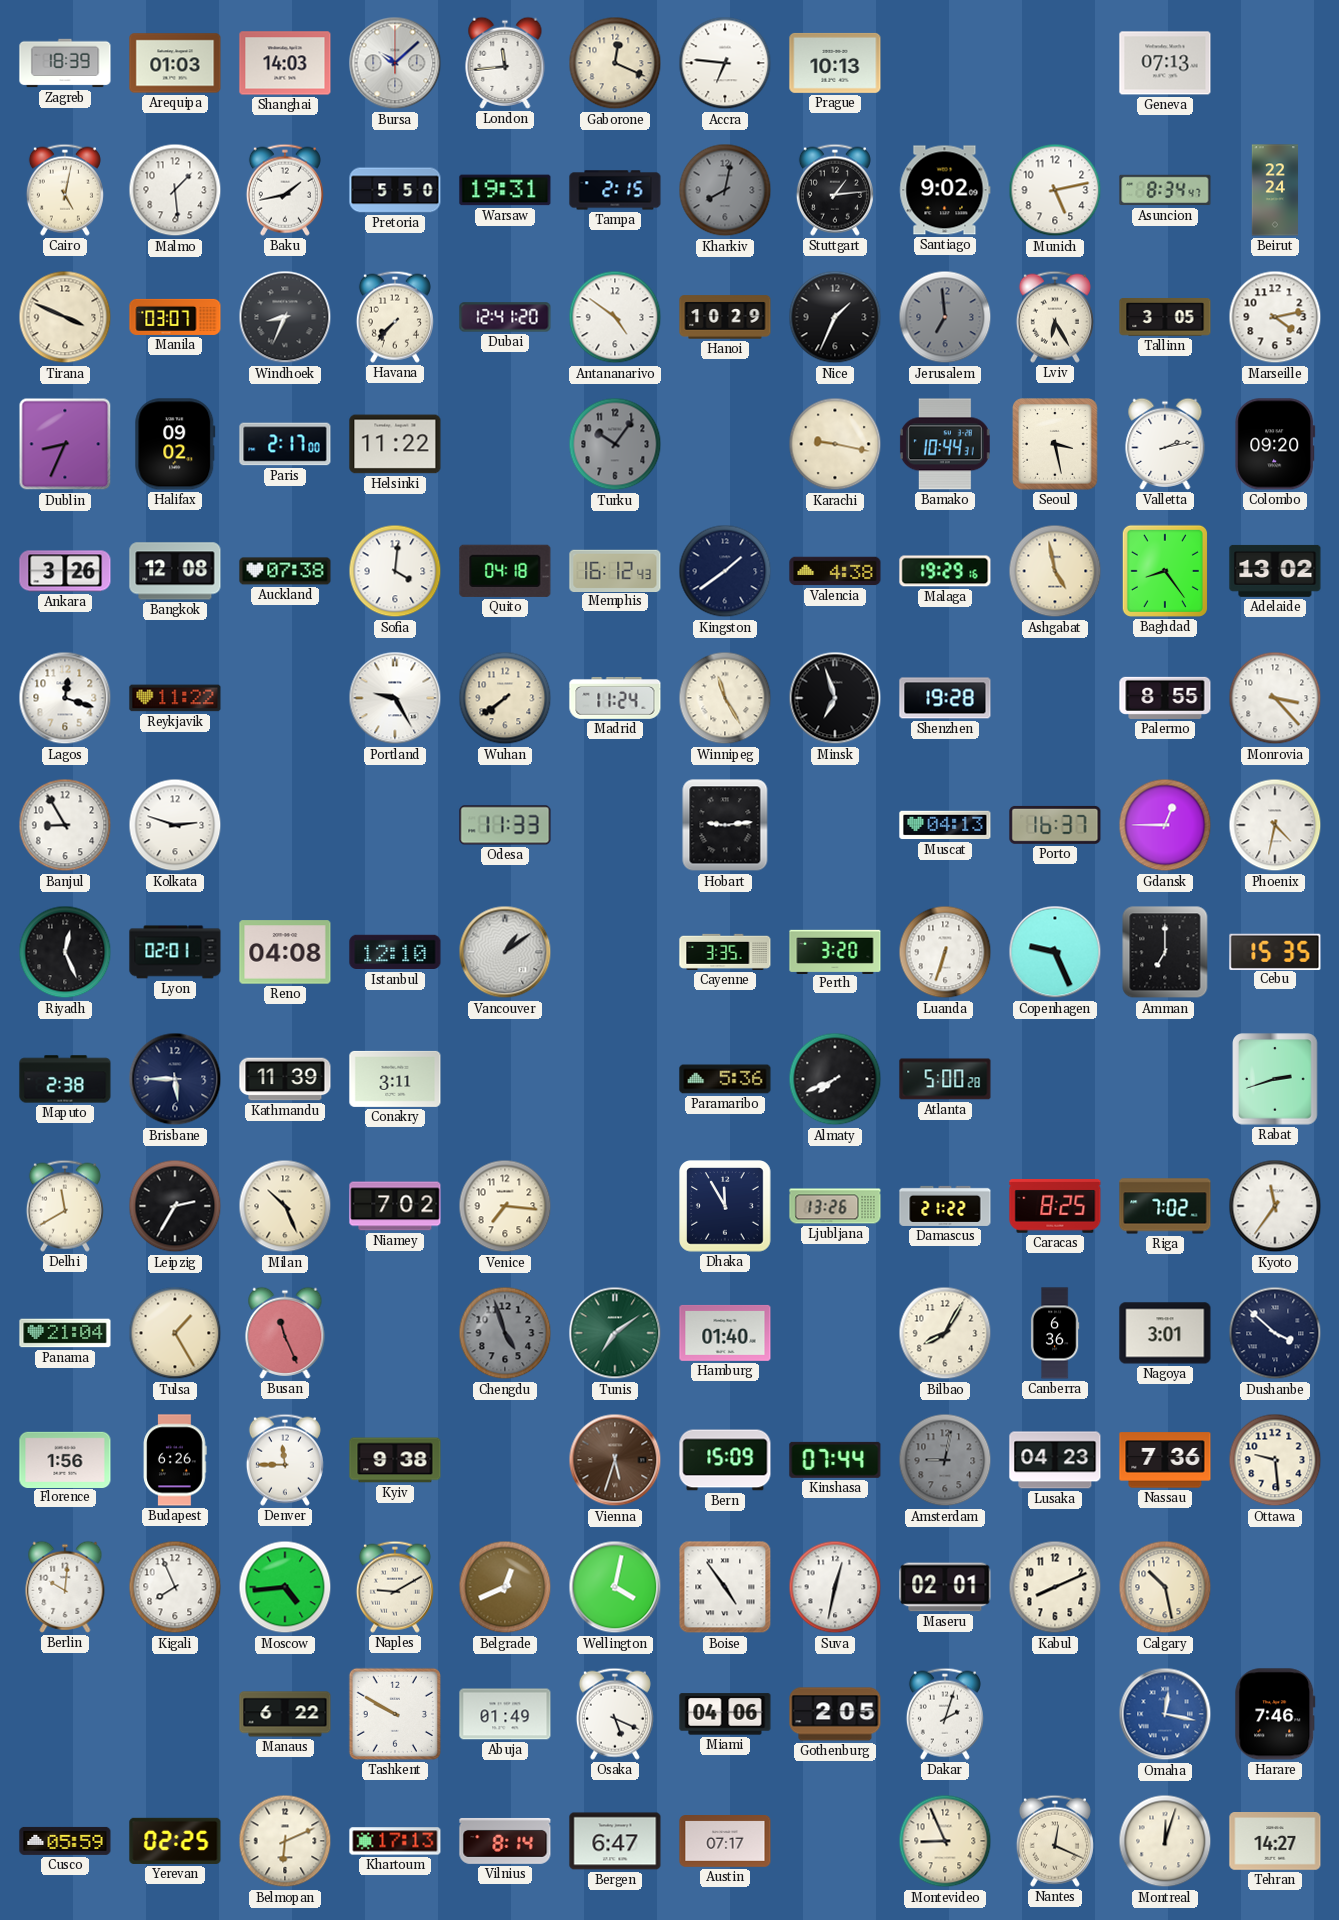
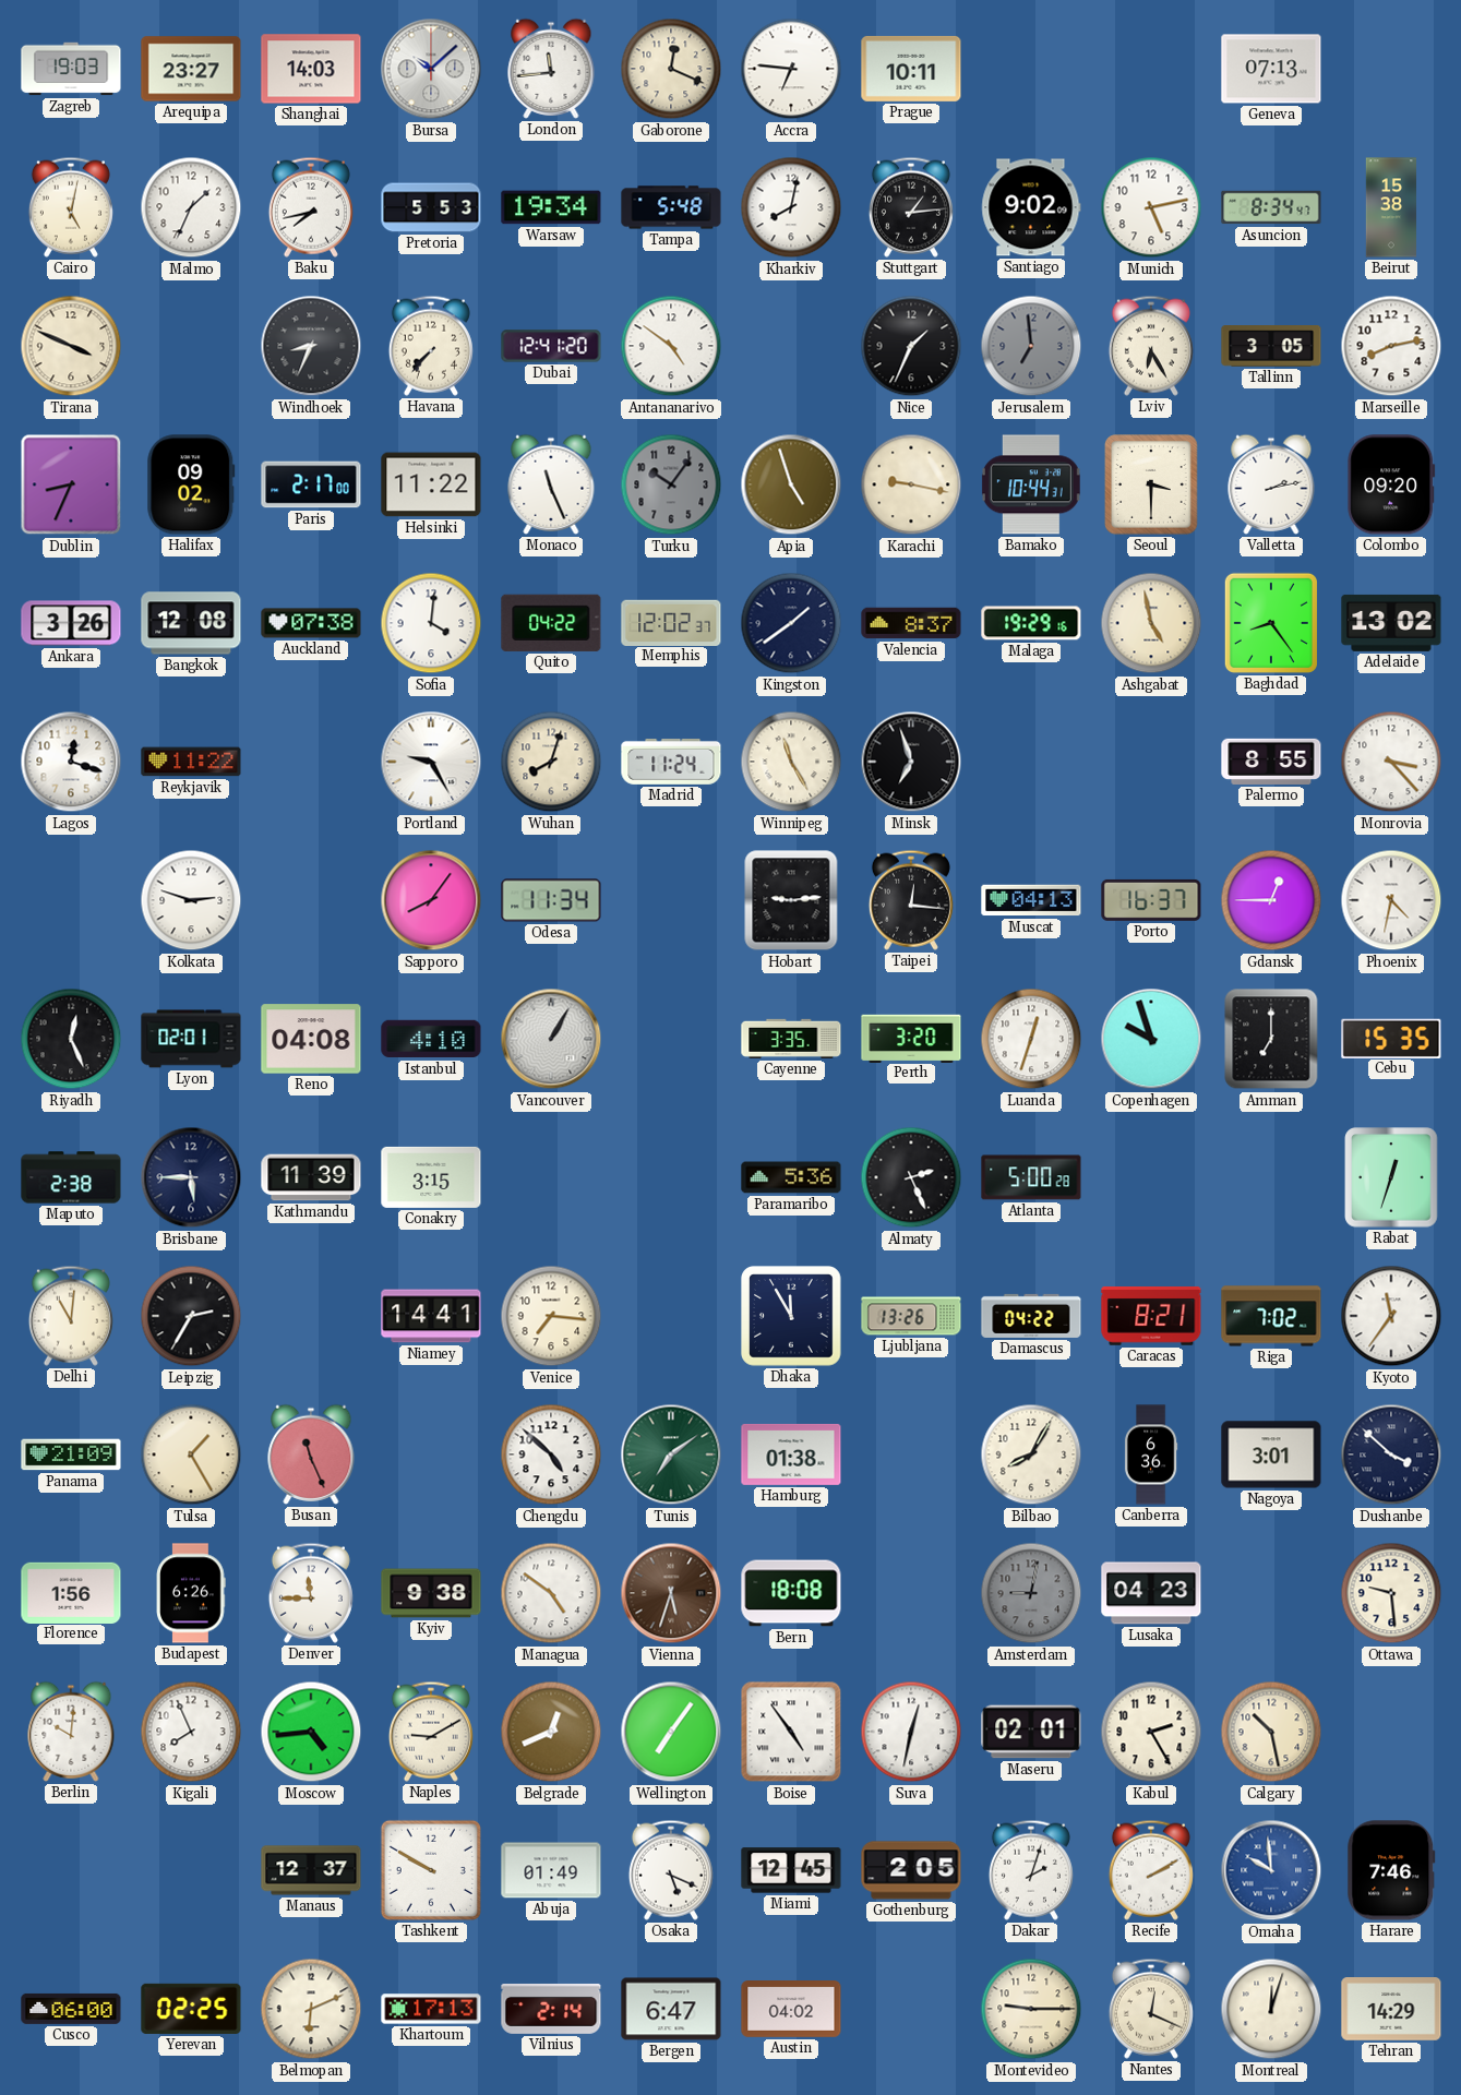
Zagreb: 18:39 -> 19:03 (71, 69)
Arequipa: 01:03 -> 23:27 (191, 69)
Prague: 10:13 -> 10:11 (911, 69)
Malmo: 1:29 -> 1:34 (191, 207)
Baku: 1:43 -> 7:43 (311, 207)
Pretoria: 5:50 -> 5:53 (431, 207)
Warsaw: 19:31 -> 19:34 (551, 207)
Tampa: 2:15 -> 5:48 (671, 207)
Kharkiv dial: grey -> white (791, 207)
Beirut: 22:24 -> 15:38 (1391, 207)
Manila: 03:07 -> none (175, 317)
Hanoi: 10:29 -> none (725, 317)
Marseille: 4:13 -> 8:13 (1391, 346)
Monaco: none -> 11:26 (551, 484)
Apia: none -> 4:57 (791, 484)
Seoul: 3:28 -> 3:30 (1151, 484)
Quito: 04:18 -> 04:22 (551, 623)
Memphis: 16:12 -> 12:02 (671, 622)
Valencia: 4:38 -> 8:37 (911, 623)
Wuhan: 7:39 -> 8:03 (551, 762)
Shenzhen: 19:28 -> none (945, 698)
Banjul: 8:55 -> none (65, 825)
Sapporo: none -> 8:06 (431, 900)
Odesa: 11:33 -> 11:34 (551, 900)
Taipei: none -> 12:16 (911, 900)
Istanbul: 12:10 -> 4:10 (431, 1039)
Vancouver: 1:09 -> 1:05 (551, 1039)
Luanda: 6:33 -> 12:33 (1031, 1039)
Copenhagen: 9:26 -> 9:57 (1151, 1039)
Conakry: 3:11 -> 3:15 (431, 1177)
Almaty: 7:41 -> 2:26 (911, 1177)
Rabat: 2:42 -> 12:33 (1391, 1177)
Delhi: 11:40 -> 11:01 (71, 1316)
Milan: 10:26 -> none (285, 1206)
Niamey: 7:02 -> 14:41 (431, 1316)
Damascus: 21:22 -> 04:22 (1031, 1316)
Caracas: 8:25 -> 8:21 (1151, 1317)
Panama: 21:04 -> 21:09 (71, 1454)
Chengdu: 4:57 -> 4:52 (551, 1454)
Chengdu dial: grey -> white (551, 1454)
Hamburg: 01:40 -> 01:38 (791, 1454)
Managua: none -> 4:51 (551, 1593)
Bern: 15:09 -> 18:08 (791, 1593)
Kinshasa: 07:44 -> none (835, 1460)
Nassau: 7:36 -> none (1165, 1460)
Wellington: 4:02 -> 7:06 (671, 1732)
Kabul: 8:11 -> 2:25 (1151, 1732)
Manaus: 6:22 -> 12:37 (311, 1870)
Miami: 04:06 -> 12:45 (791, 1870)
Recife: none -> 2:10 (1151, 1870)
Omaha: 12:17 -> 9:59 (1271, 1870)
Cusco: 05:59 -> 06:00 (71, 2009)
Vilnius: 8:14 -> 2:14 (551, 2009)
Austin: 07:17 -> 04:02 (791, 2010)
Montevideo: 8:56 -> 9:15 (1031, 2009)
Tehran: 14:27 -> 14:29 (1391, 2010)
